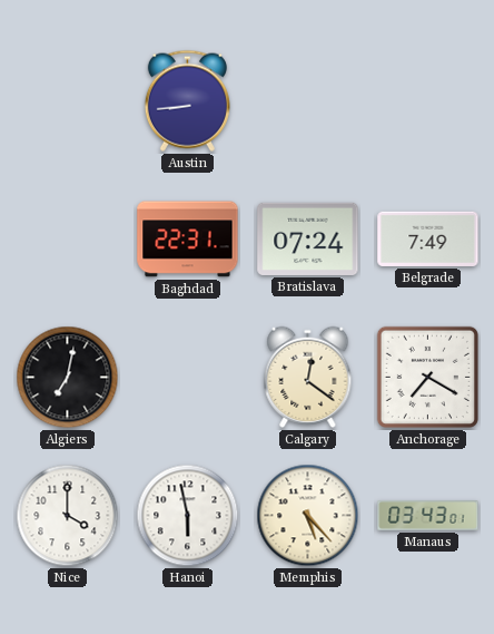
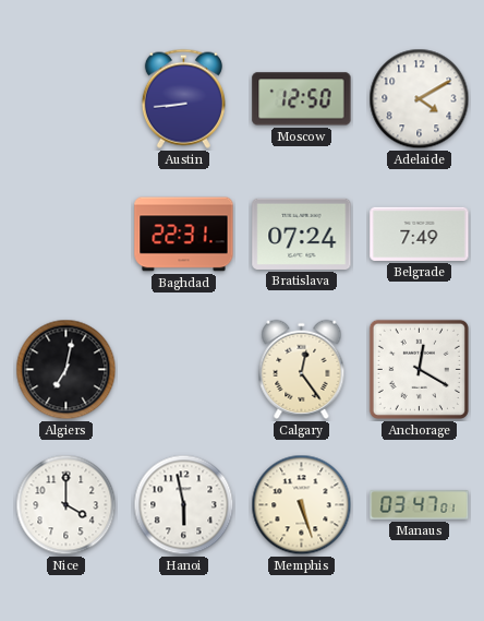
Moscow: none -> 12:50 (302, 99)
Adelaide: none -> 4:10 (420, 99)
Calgary: 12:21 -> 12:24 (302, 369)
Anchorage: 7:20 -> 12:20 (419, 369)
Memphis: 5:23 -> 5:27 (302, 505)
Manaus: 03:43 -> 03:47 (420, 505)
